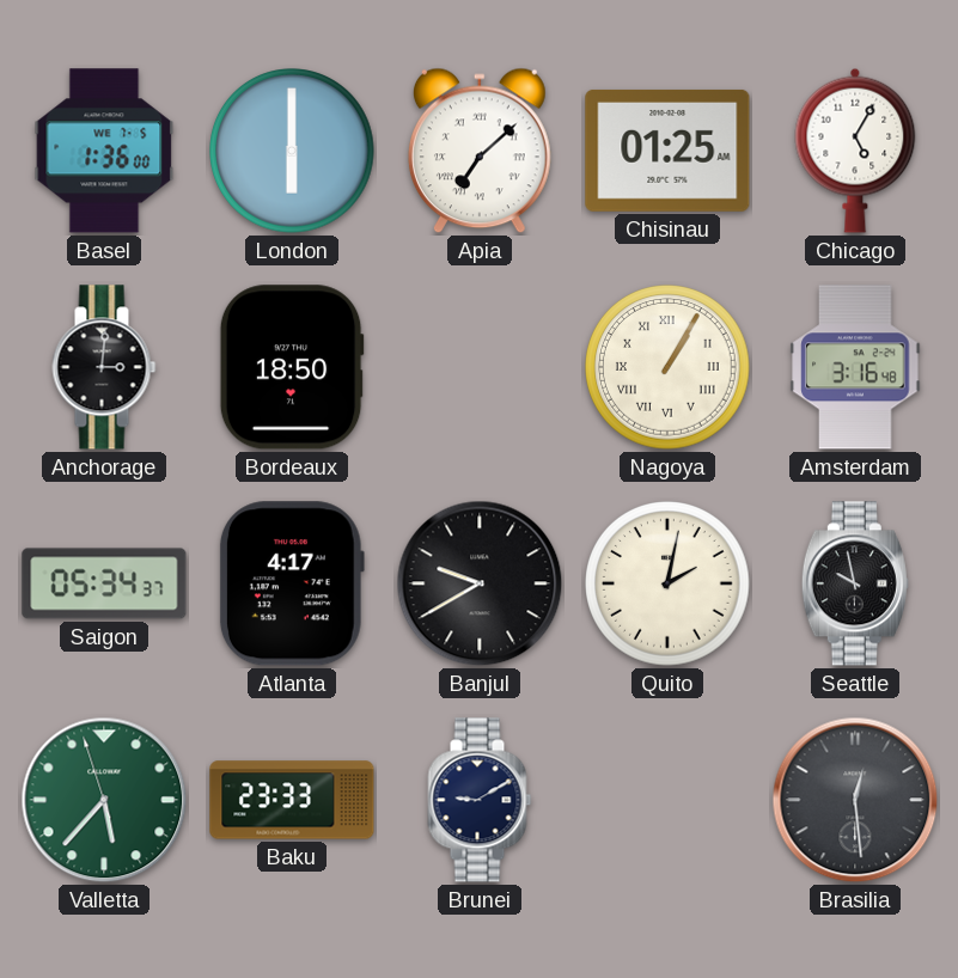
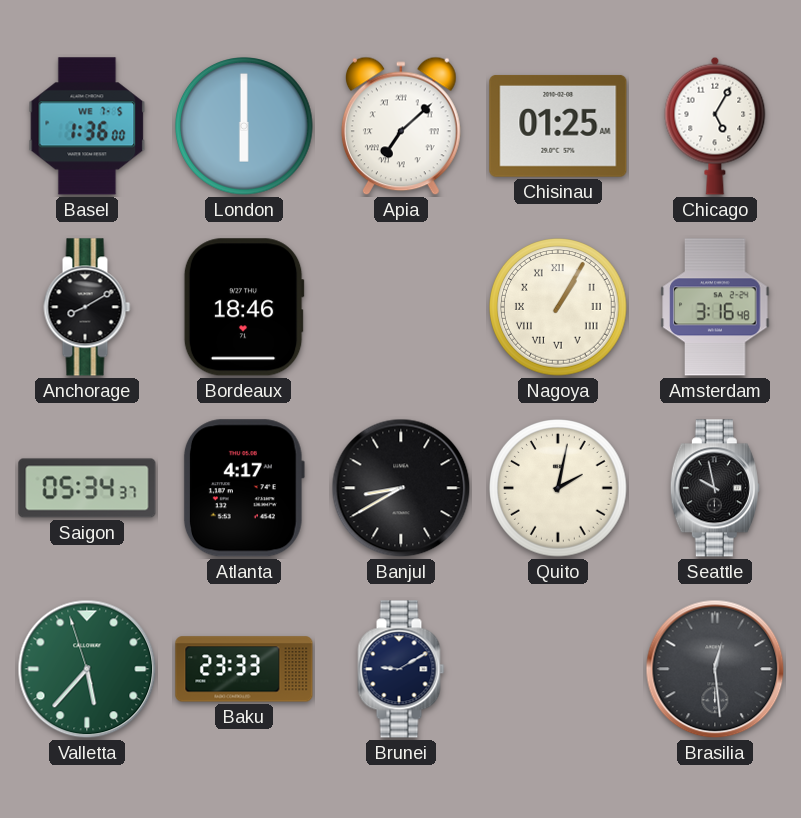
Anchorage: 3:01 -> 8:10 (87, 307)
Bordeaux: 18:50 -> 18:46 (244, 307)
Banjul: 9:40 -> 8:40 (401, 488)
